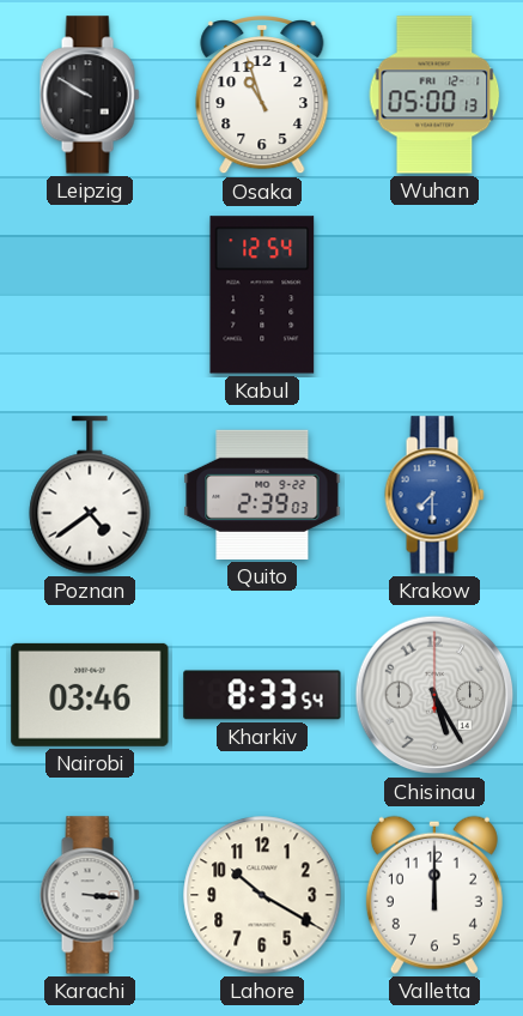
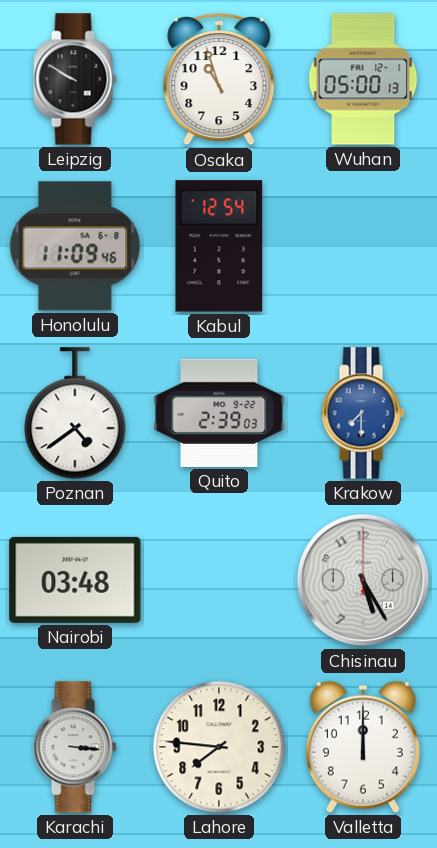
Honolulu: none -> 11:09 (75, 246)
Nairobi: 03:46 -> 03:48 (75, 580)
Kharkiv: 8:33 -> none (262, 695)
Lahore: 10:20 -> 7:46 (219, 747)
